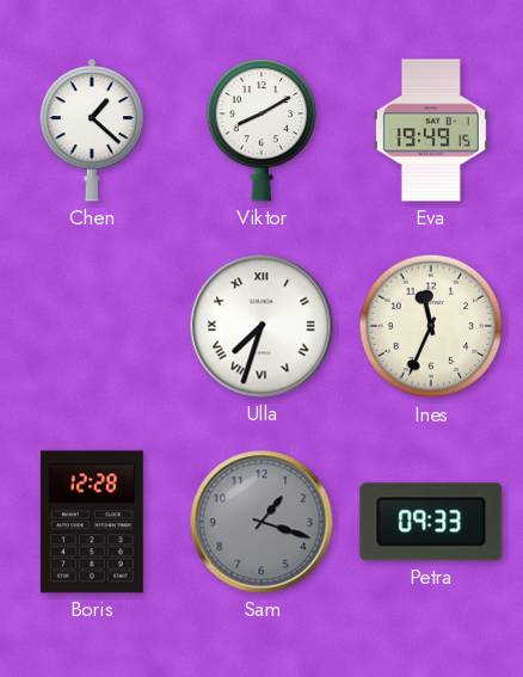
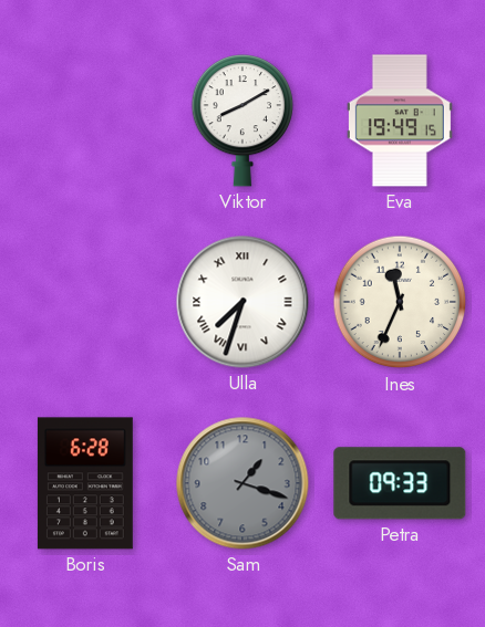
Chen: 1:22 -> none (92, 130)
Boris: 12:28 -> 6:28 (85, 483)
